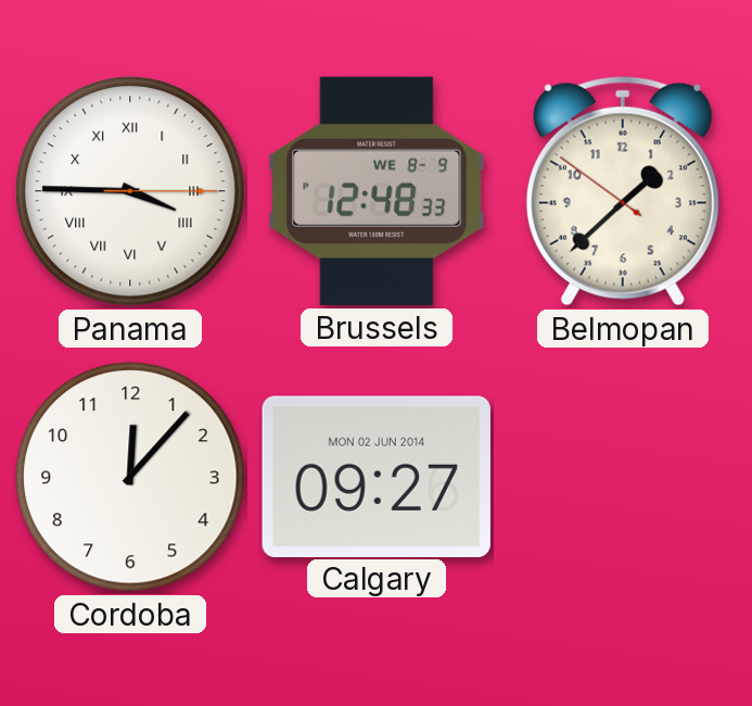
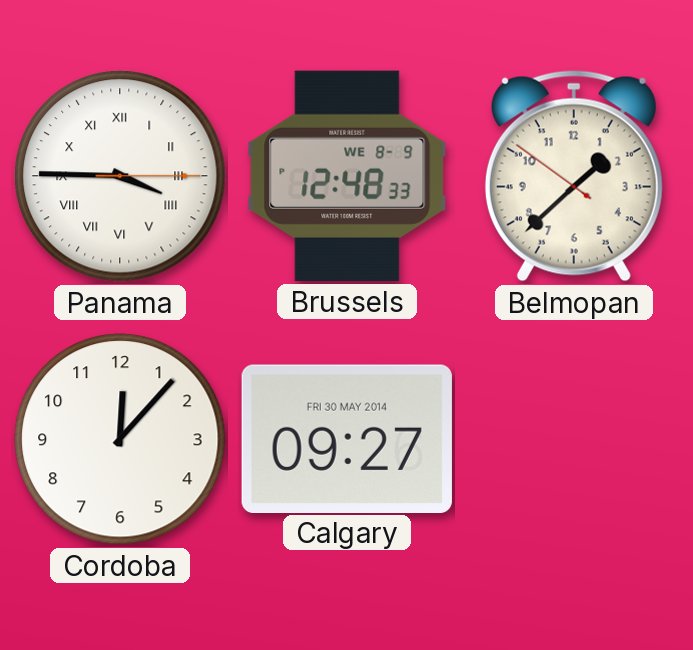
Calgary date: MON 02 JUN 2014 -> FRI 30 MAY 2014 (347, 438)
